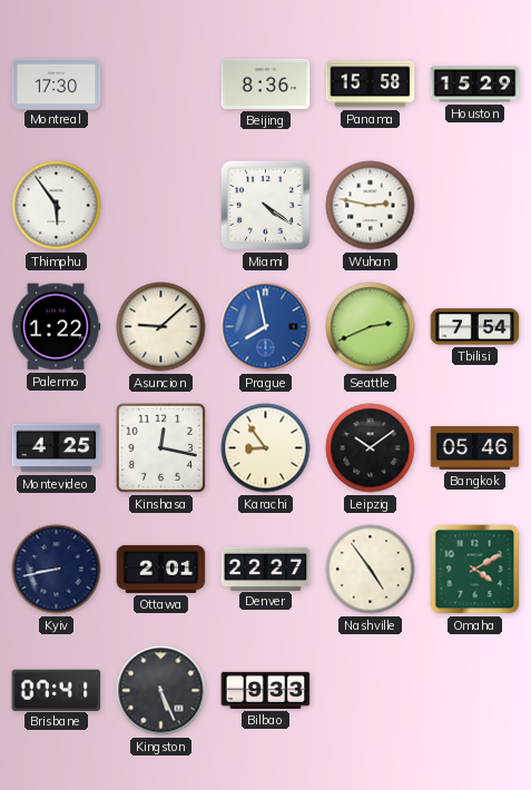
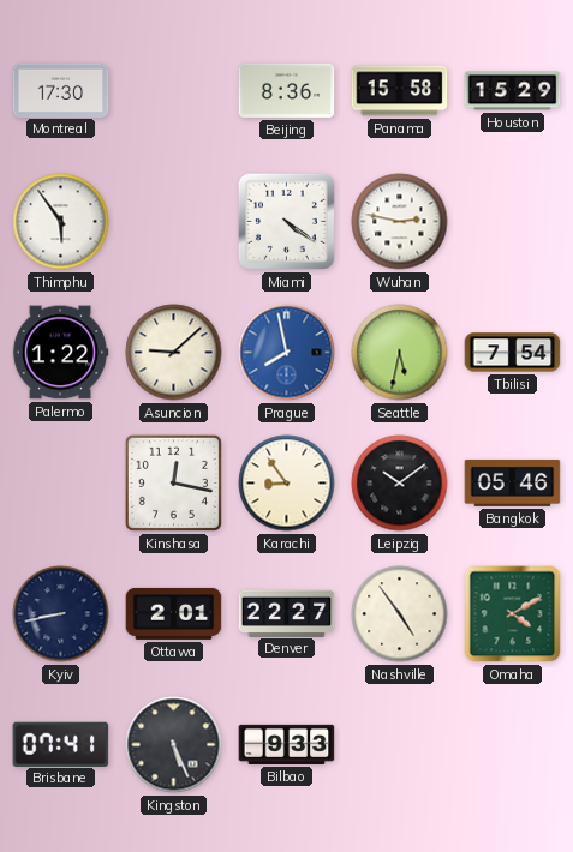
Seattle: 2:41 -> 5:32 (400, 353)
Montevideo: 4:25 -> none (57, 448)
